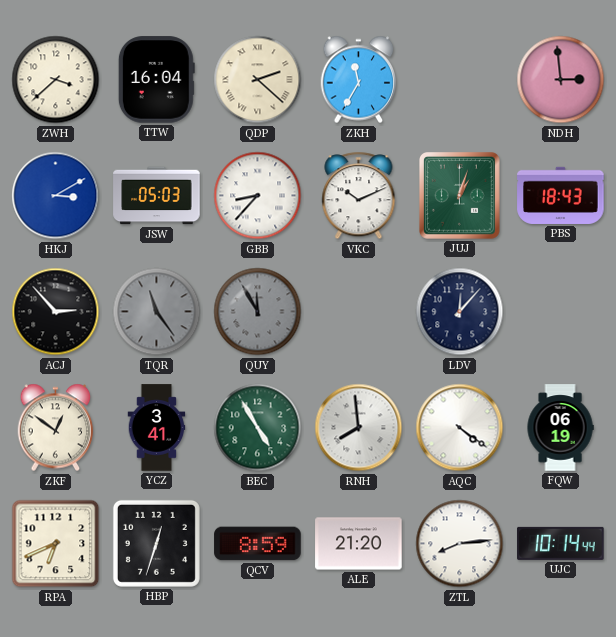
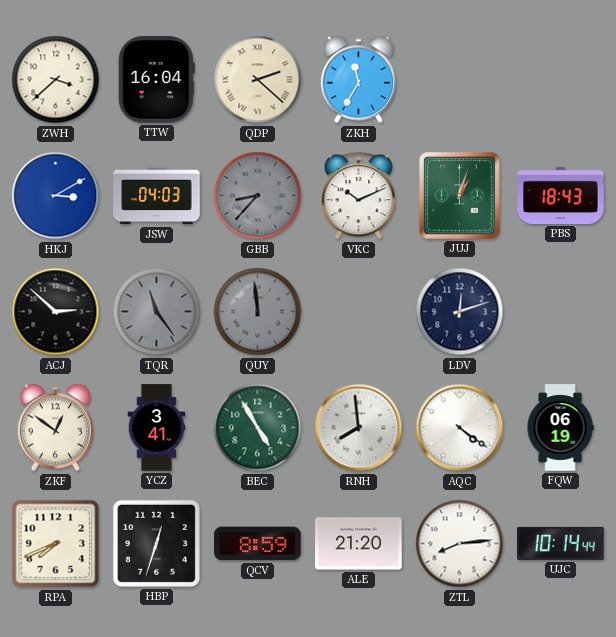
NDH: 2:59 -> none (561, 80)
JSW: 05:03 -> 04:03 (157, 196)
GBB dial: white -> grey (258, 196)
ACJ: 2:53 -> 2:52 (56, 312)
QUY: 11:55 -> 11:59 (258, 312)
LDV: 12:07 -> 12:12 (460, 312)
RPA: 6:41 -> 7:41 (56, 544)
